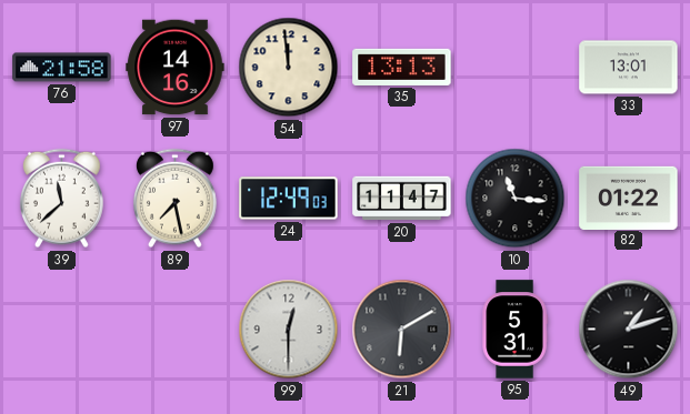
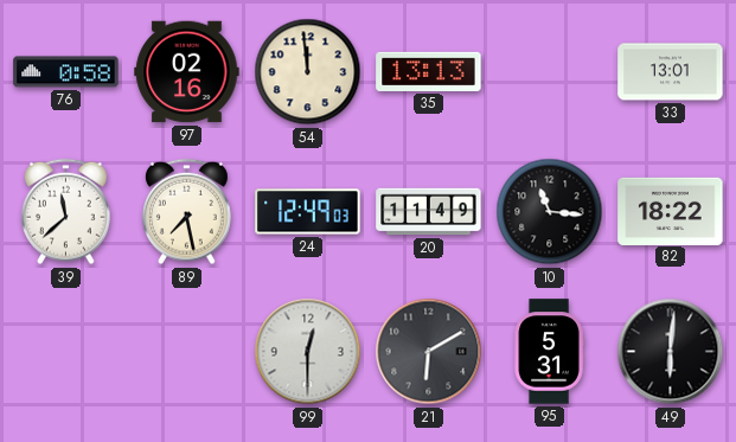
76: 21:58 -> 0:58 (66, 72)
97: 14:16 -> 02:16 (187, 72)
20: 11:47 -> 11:49 (429, 212)
82: 01:22 -> 18:22 (671, 211)
49: 1:12 -> 6:01 (671, 352)
